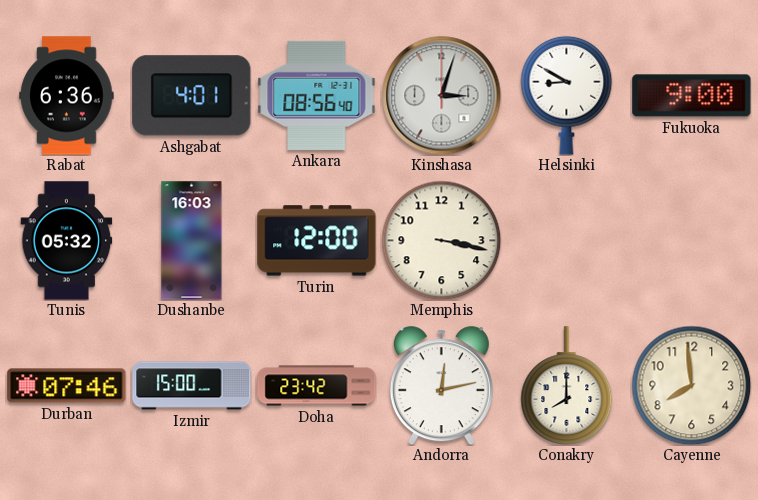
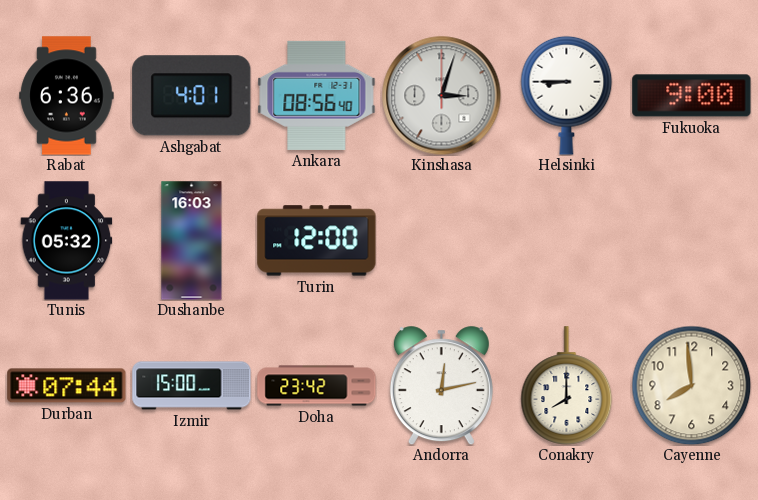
Helsinki: 8:50 -> 8:45 (567, 95)
Memphis: 3:17 -> none (441, 240)
Durban: 07:46 -> 07:44 (67, 386)
